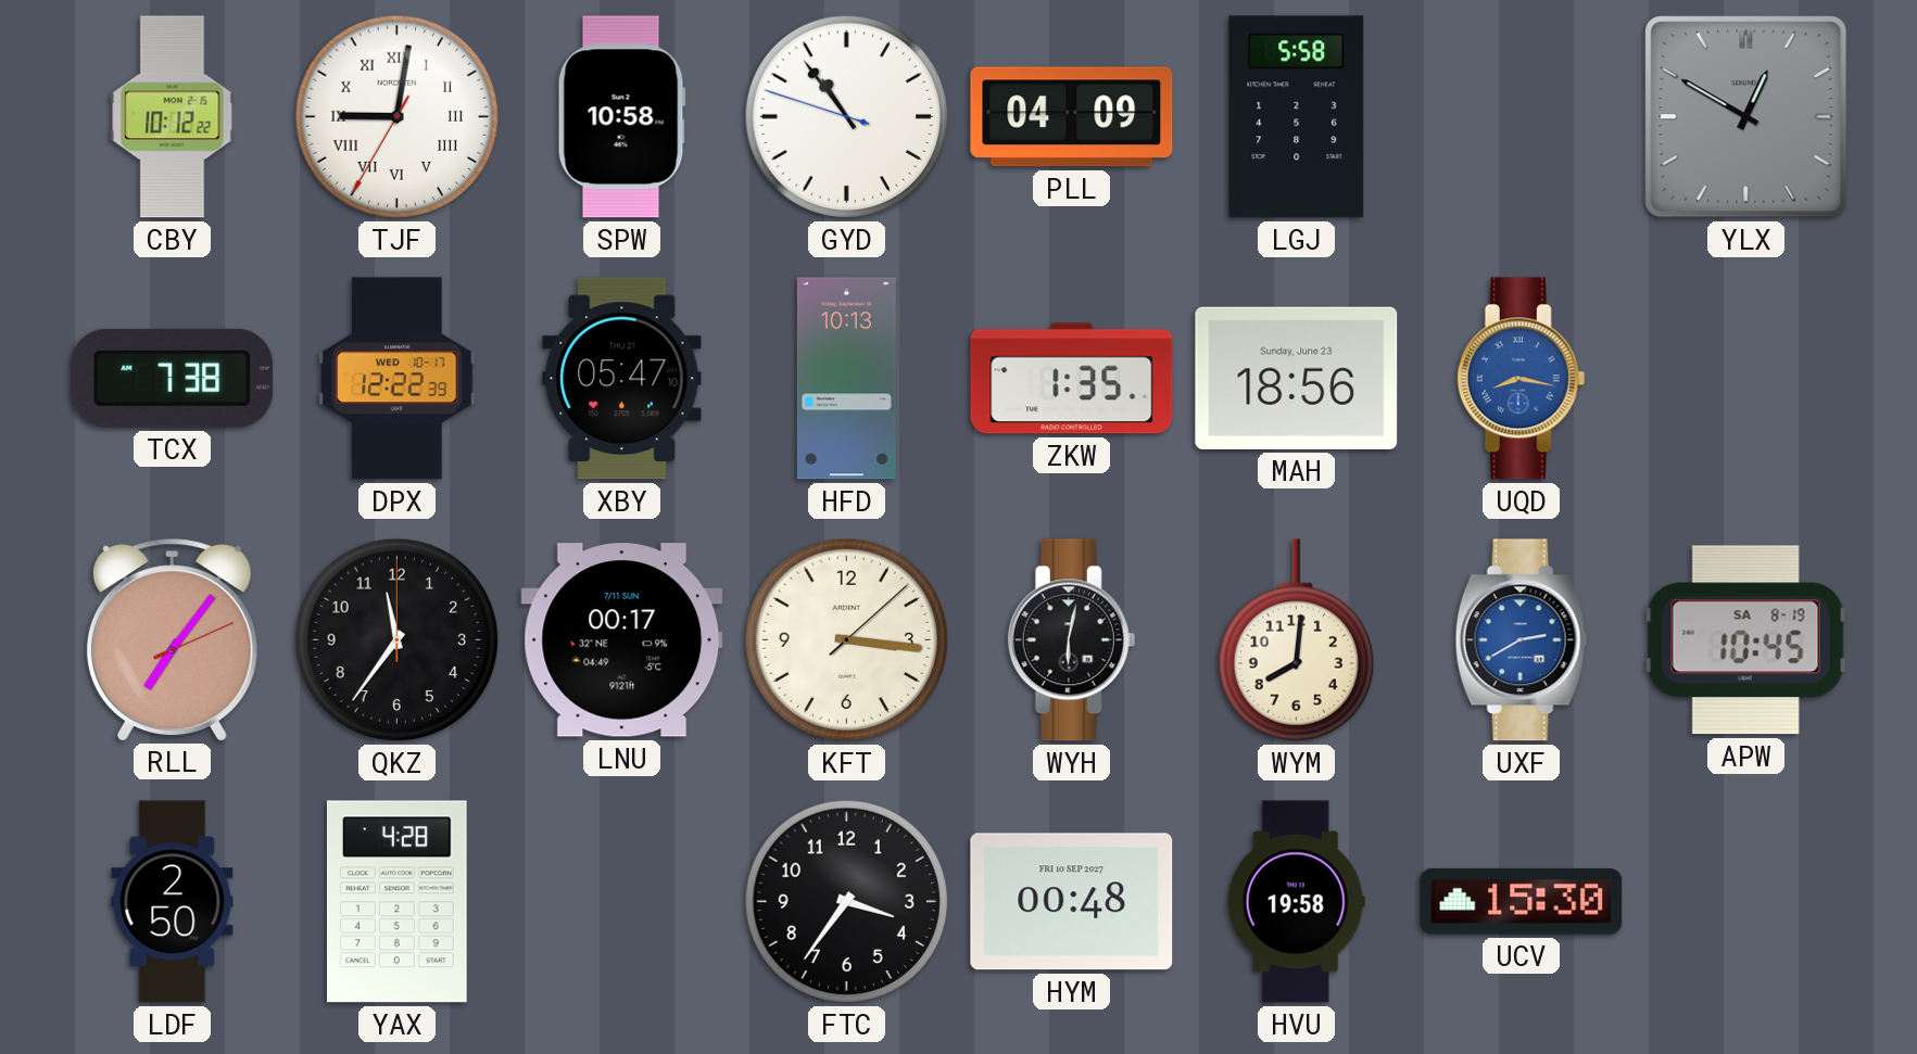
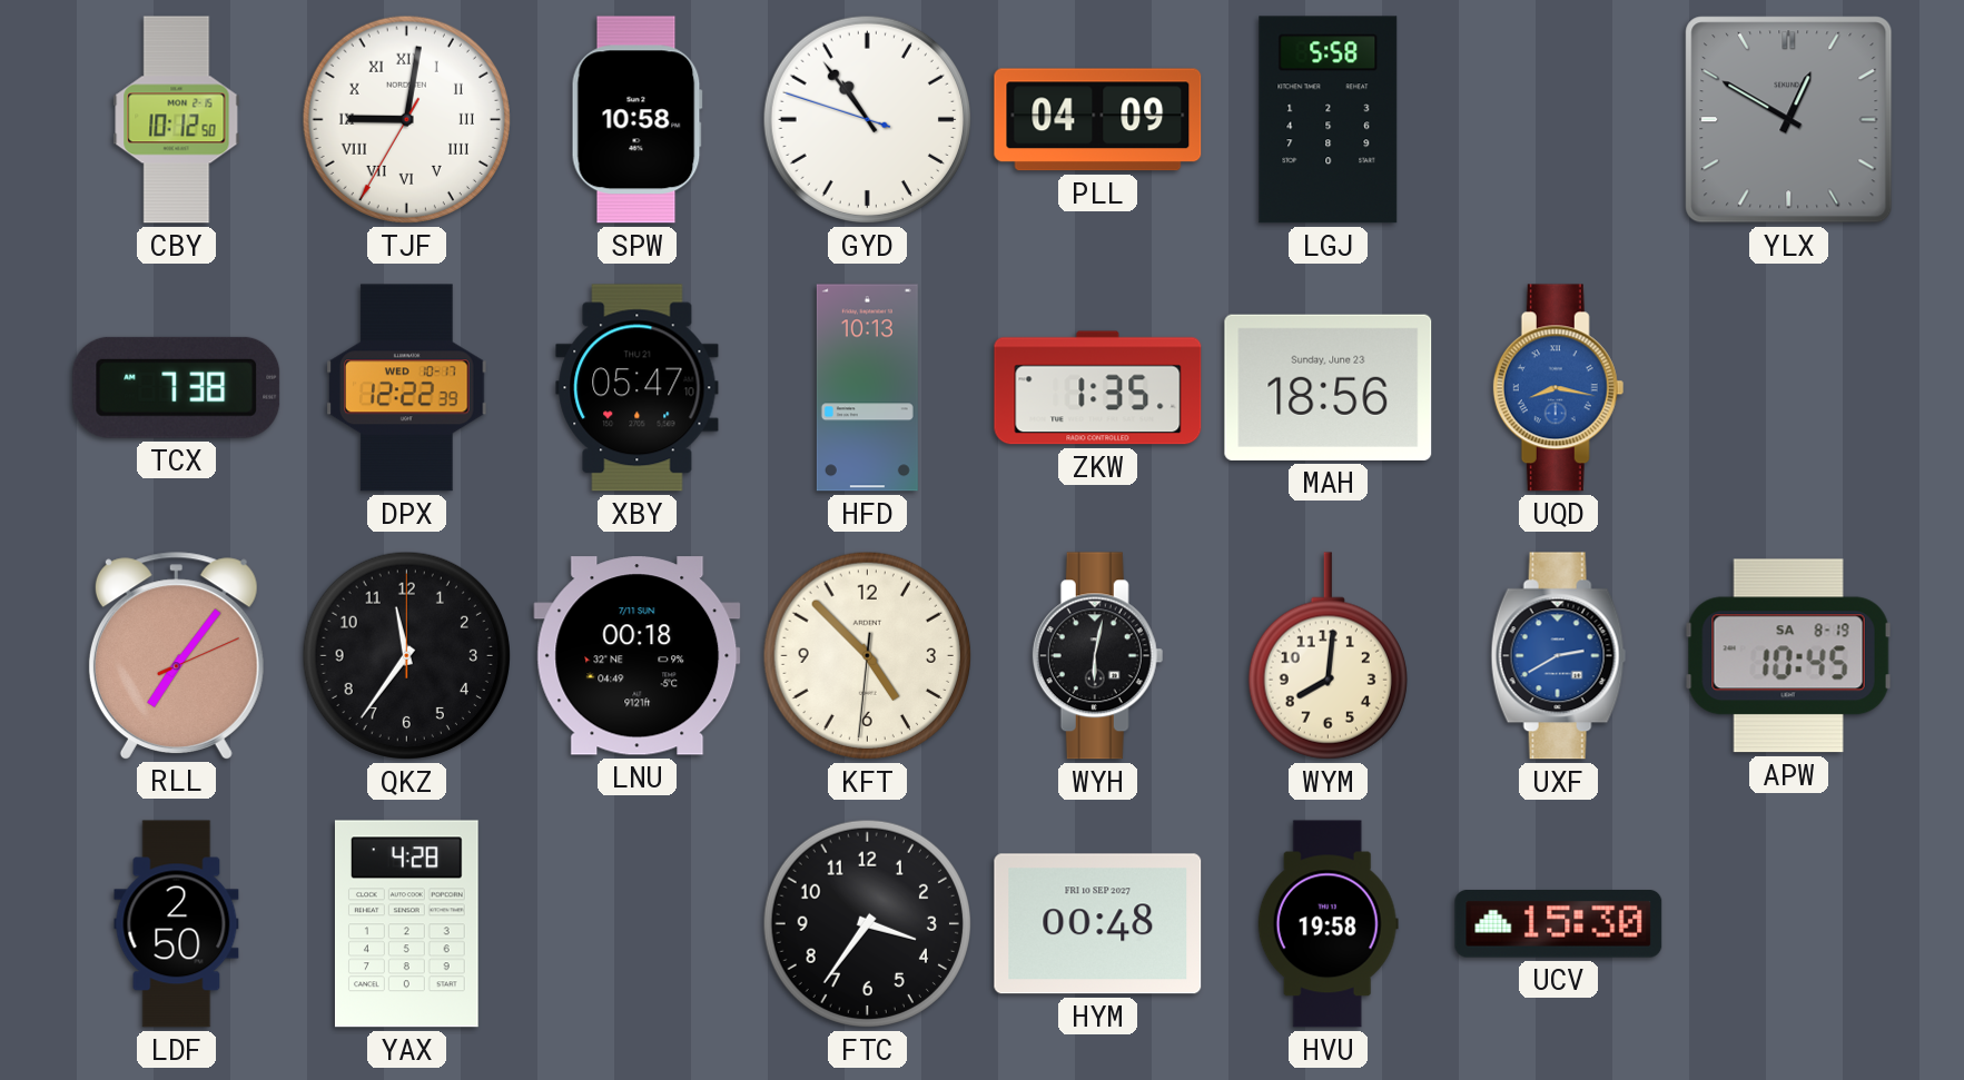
CBY: 10:12:22 -> 10:12:50 (177, 120)
LNU: 00:17 -> 00:18 (638, 656)
KFT: 3:16 -> 4:52 (867, 655)
